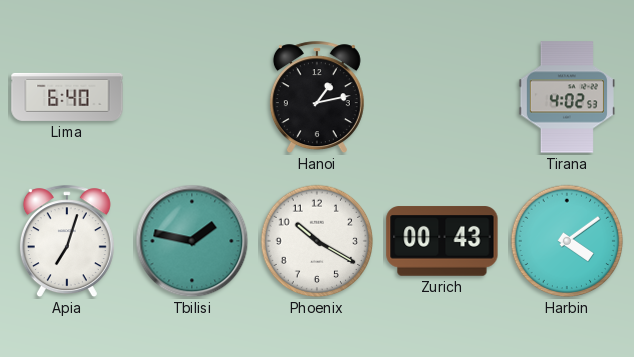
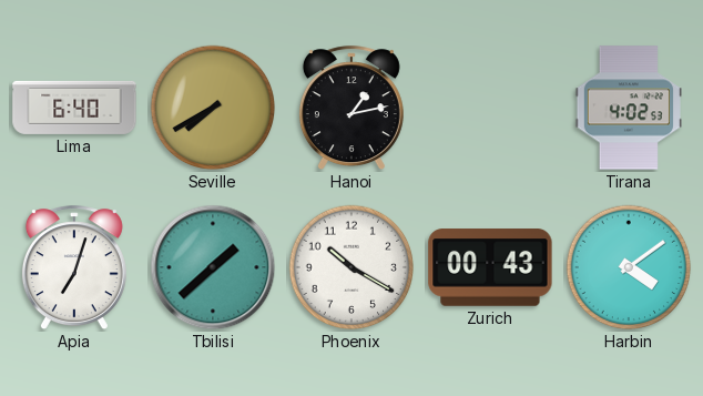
Seville: none -> 7:40 (213, 108)
Tbilisi: 1:47 -> 1:38 (213, 267)
